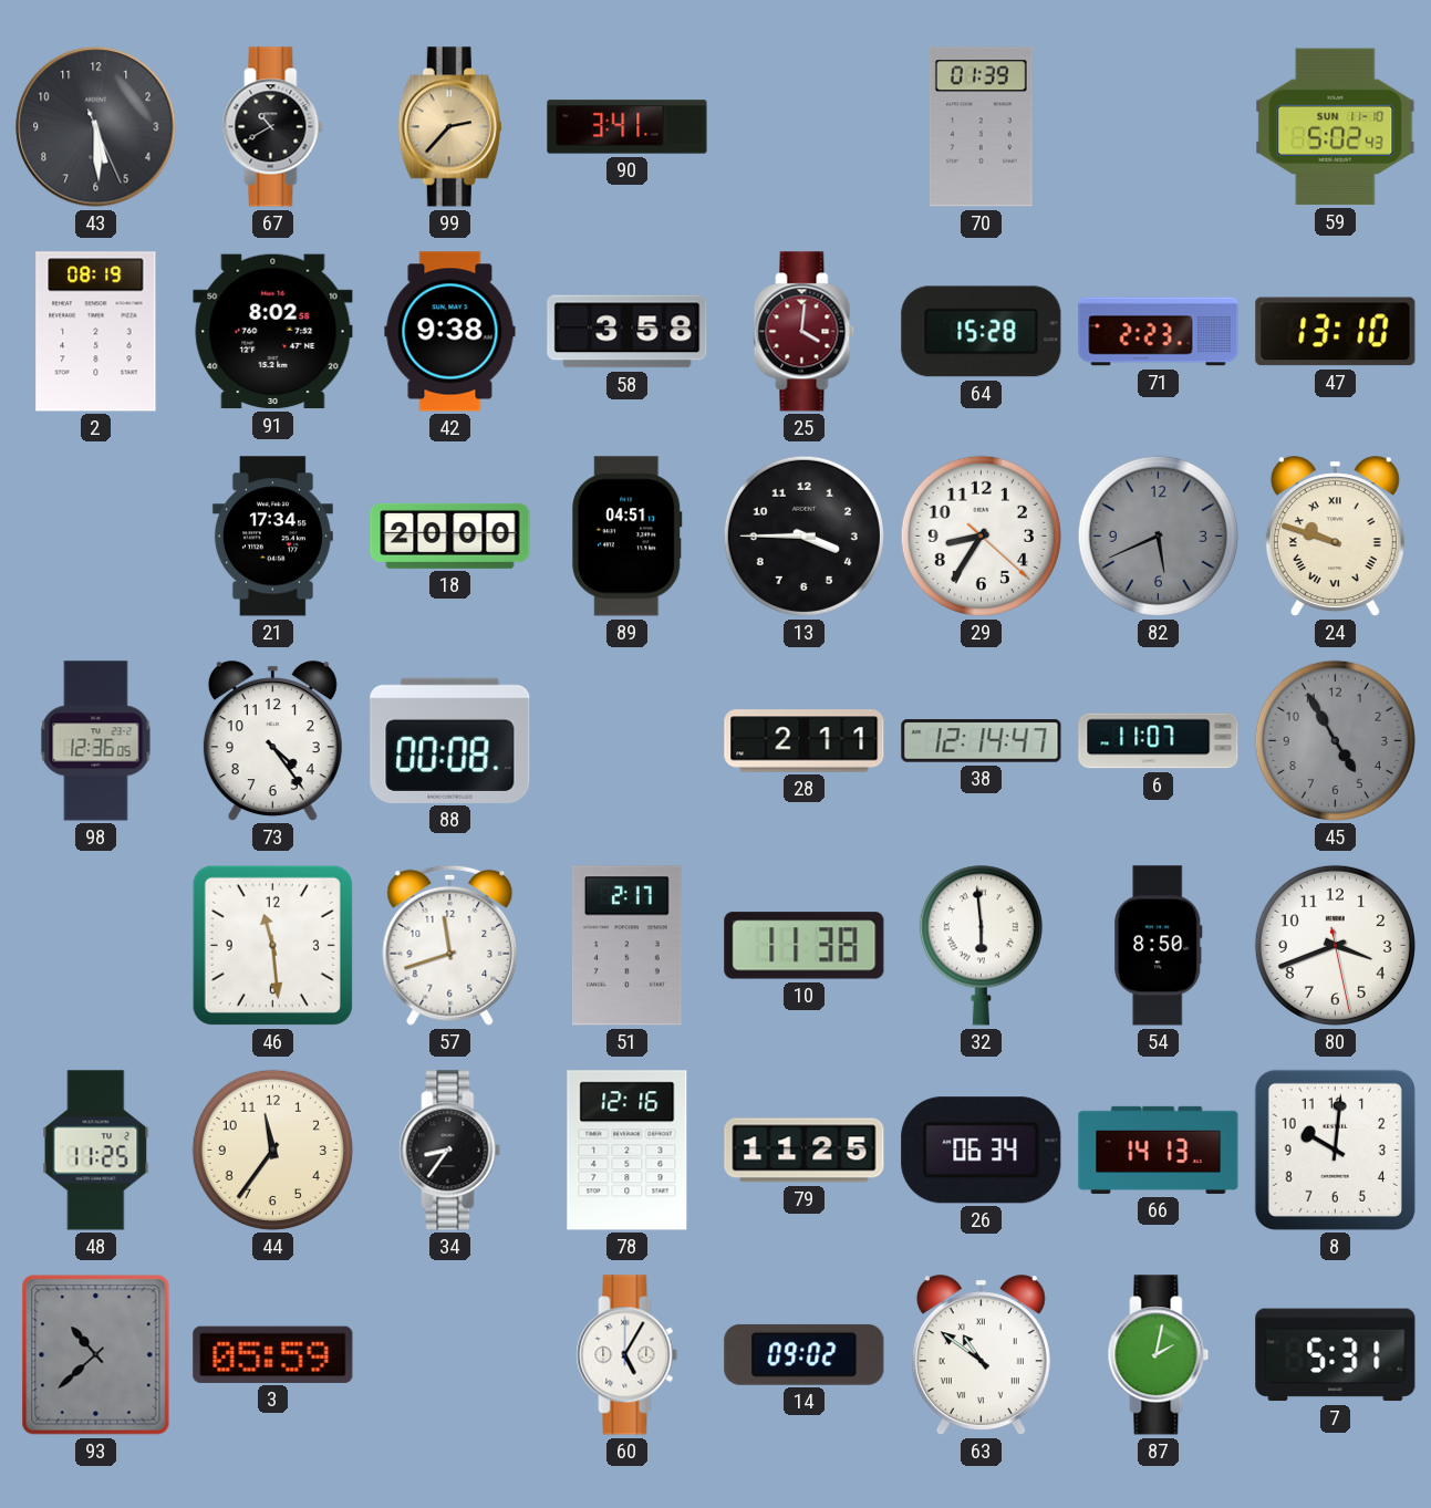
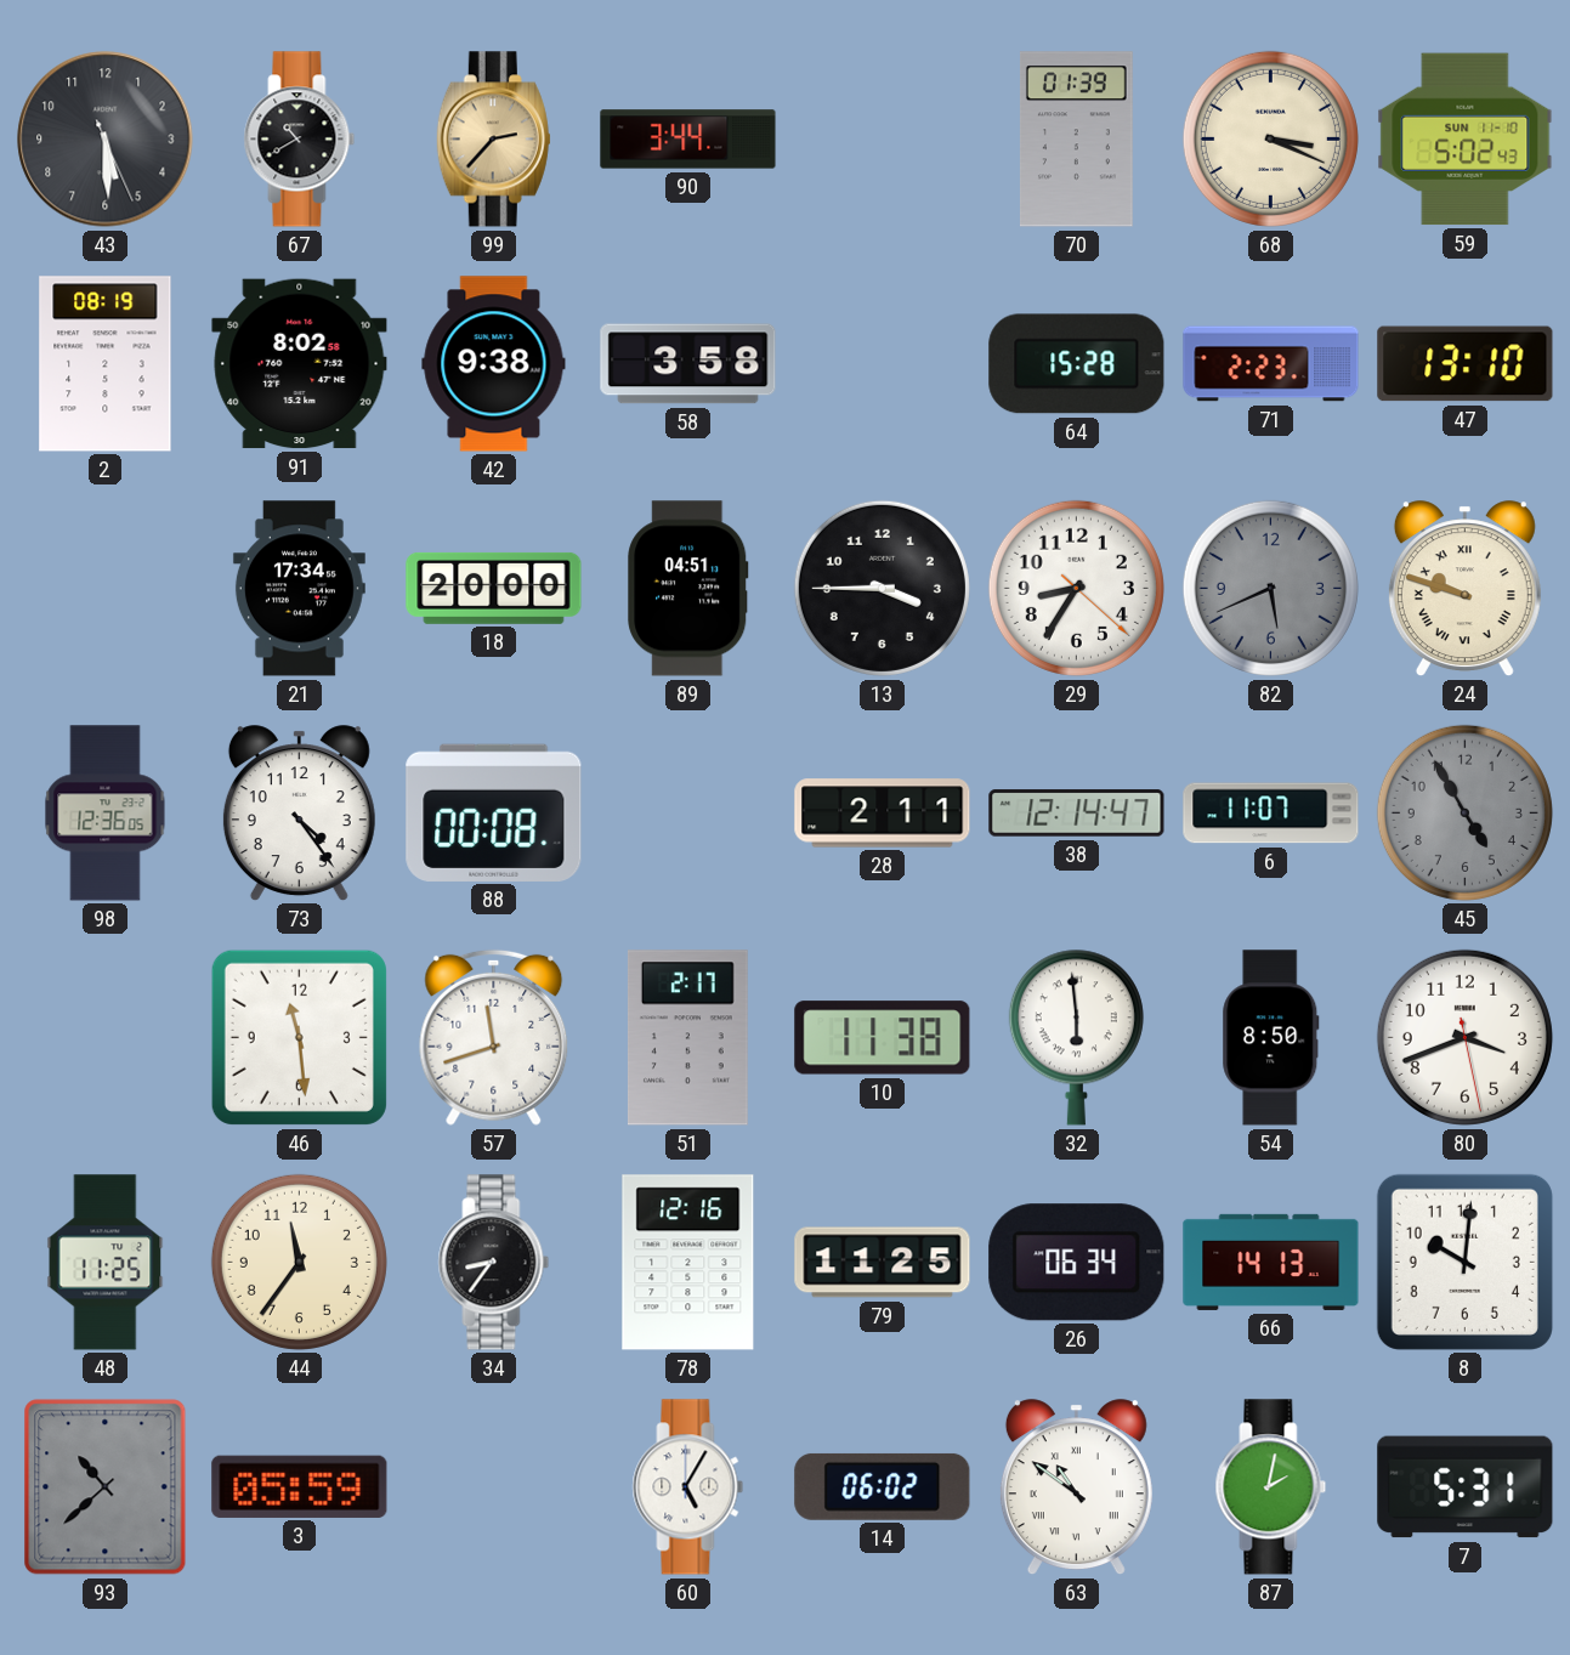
90: 3:41 -> 3:44 (688, 140)
68: none -> 3:19 (1270, 138)
25: 4:01 -> none (805, 332)
14: 09:02 -> 06:02 (883, 1486)
